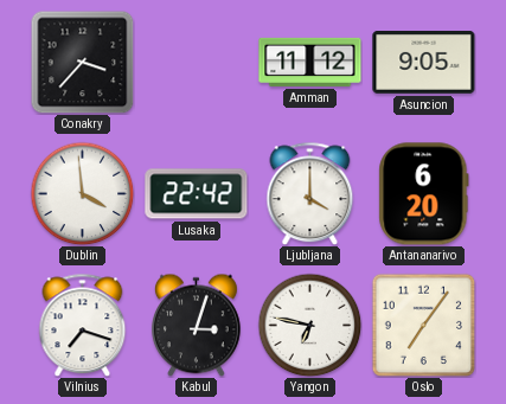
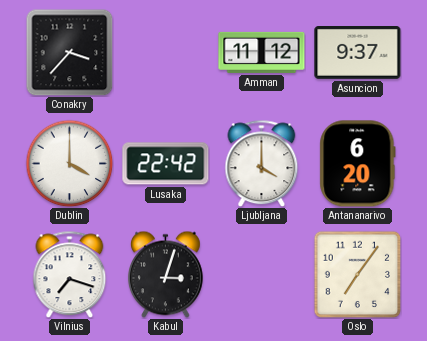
Asuncion: 9:05 -> 9:37 (358, 53)
Dublin: 3:59 -> 4:00 (69, 163)
Yangon: 6:47 -> none (309, 325)
